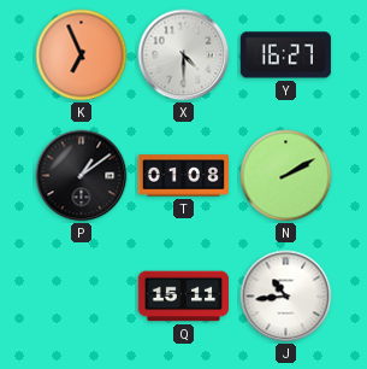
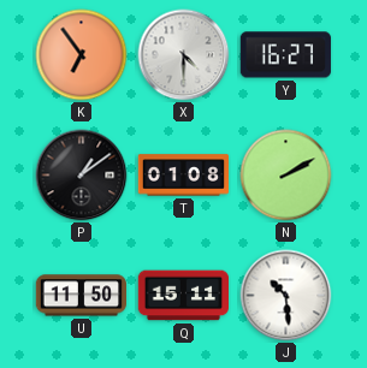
K: 6:56 -> 6:54 (82, 55)
U: none -> 11:50 (81, 296)
J: 10:44 -> 10:29 (286, 296)
